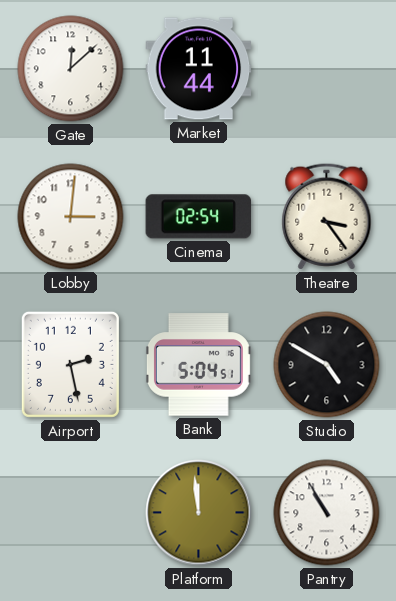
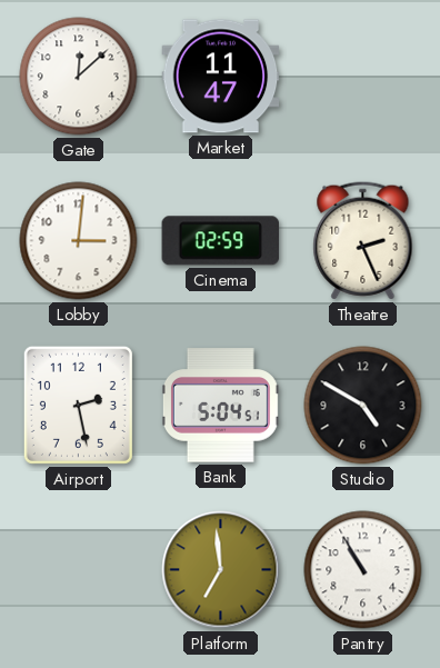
Market: 11:44 -> 11:47 (221, 77)
Cinema: 02:54 -> 02:59 (221, 241)
Theatre: 3:24 -> 2:26 (363, 241)
Platform: 11:59 -> 6:59 (221, 570)
